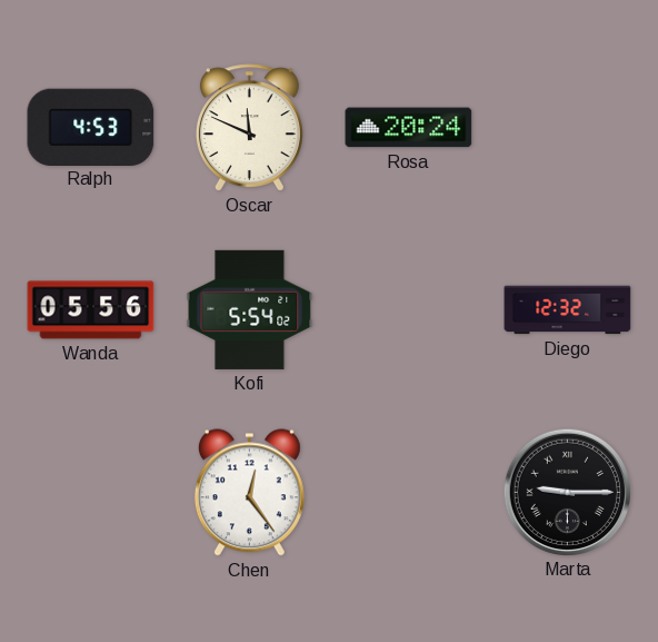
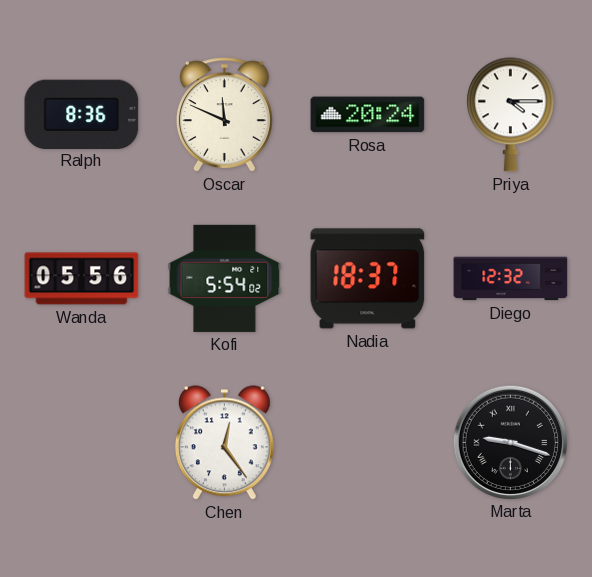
Ralph: 4:53 -> 8:36 (82, 114)
Priya: none -> 4:15 (511, 115)
Nadia: none -> 18:37 (368, 279)
Marta: 9:15 -> 9:18 (510, 442)
